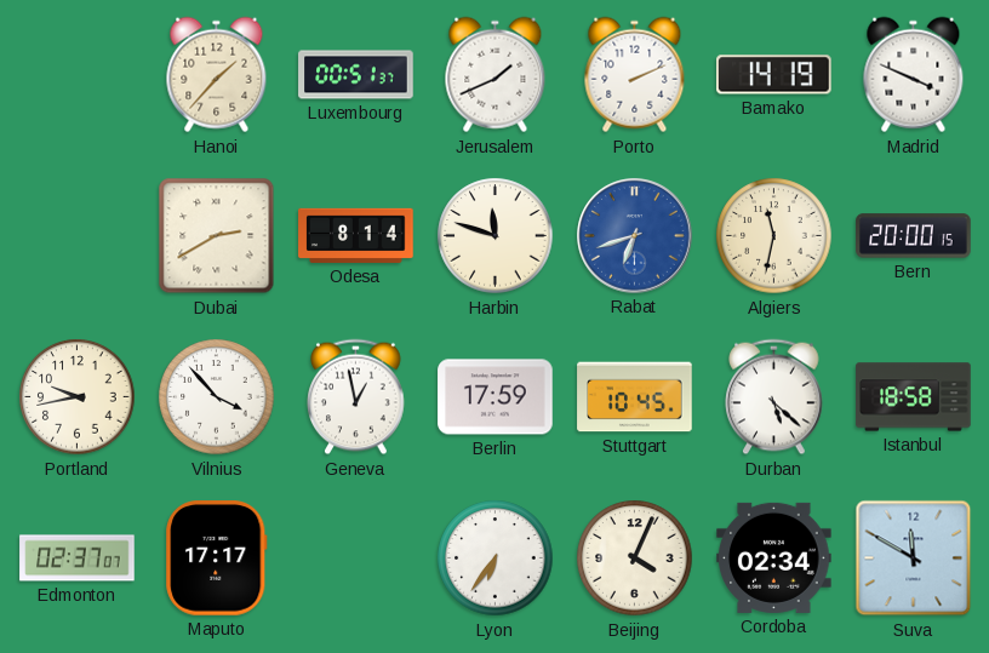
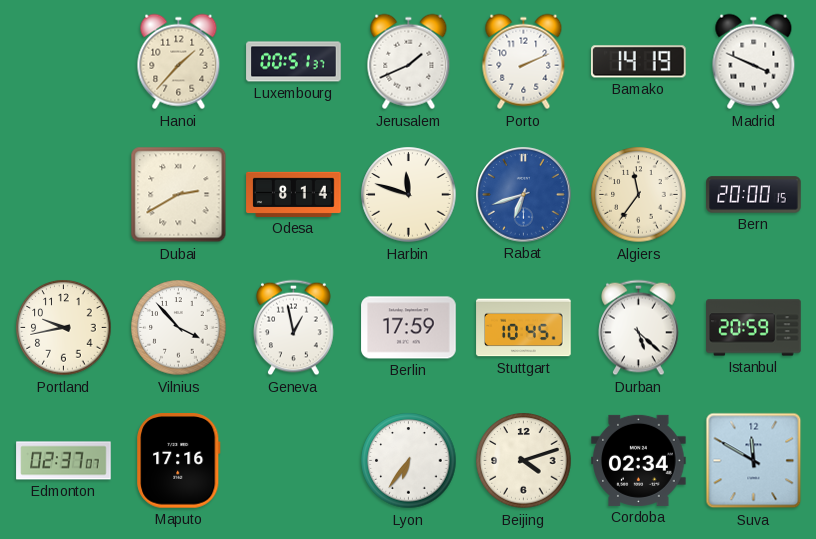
Algiers: 11:32 -> 11:36 (639, 195)
Istanbul: 18:58 -> 20:59 (754, 328)
Maputo: 17:17 -> 17:16 (179, 461)
Beijing: 4:04 -> 4:12 (524, 461)
